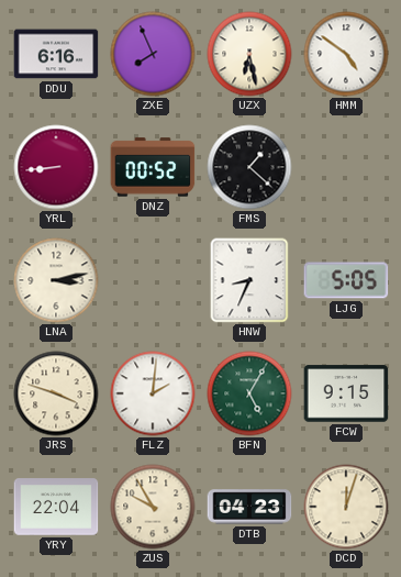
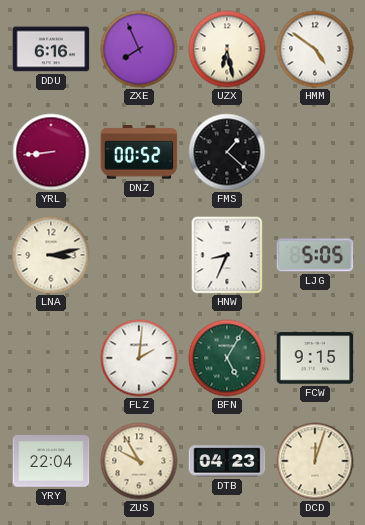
JRS: 3:48 -> none (56, 393)
